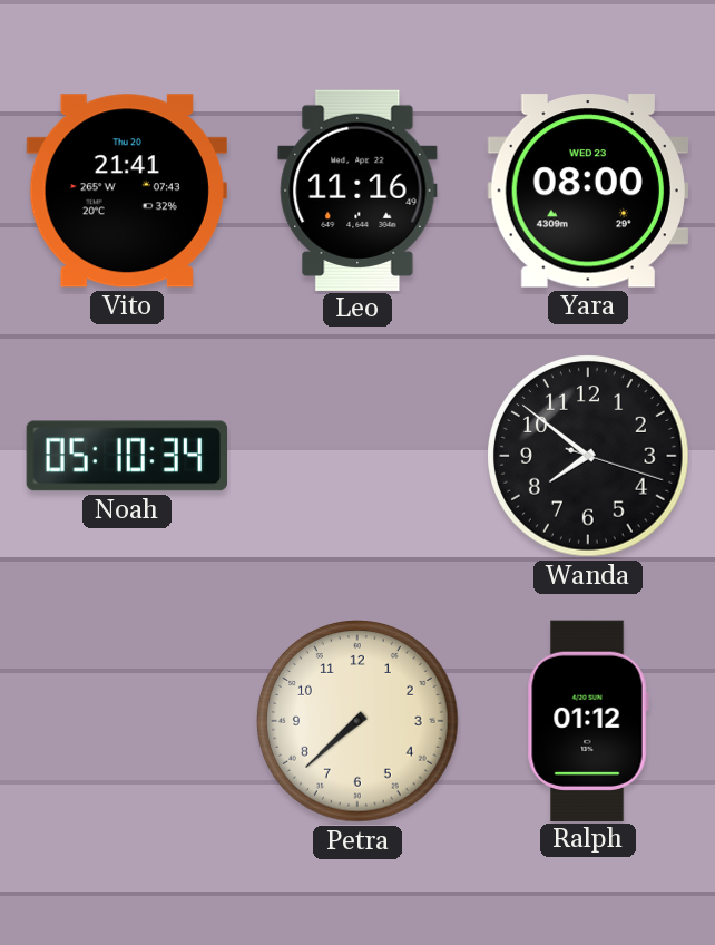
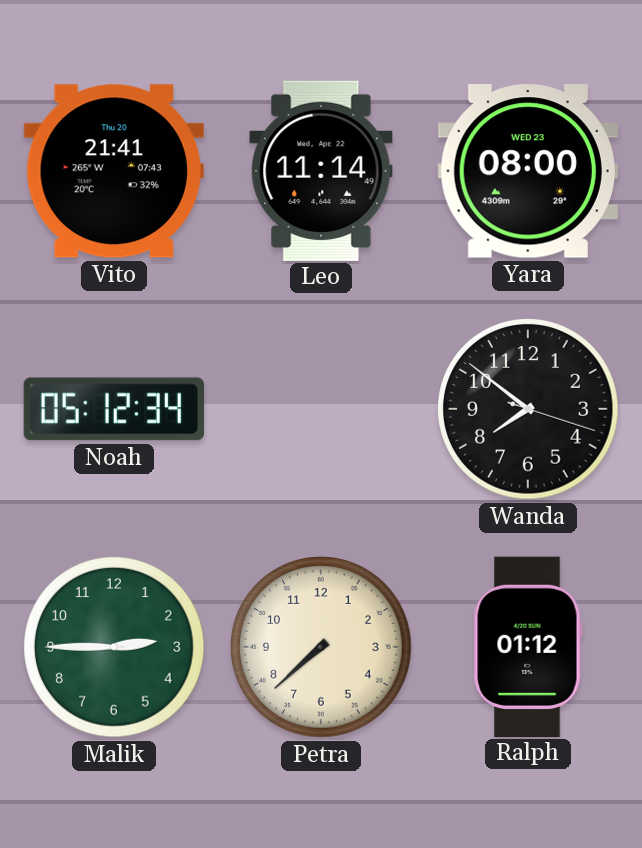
Leo: 11:16 -> 11:14 (321, 170)
Noah: 05:10 -> 05:12 (113, 409)
Malik: none -> 2:45 (114, 647)
